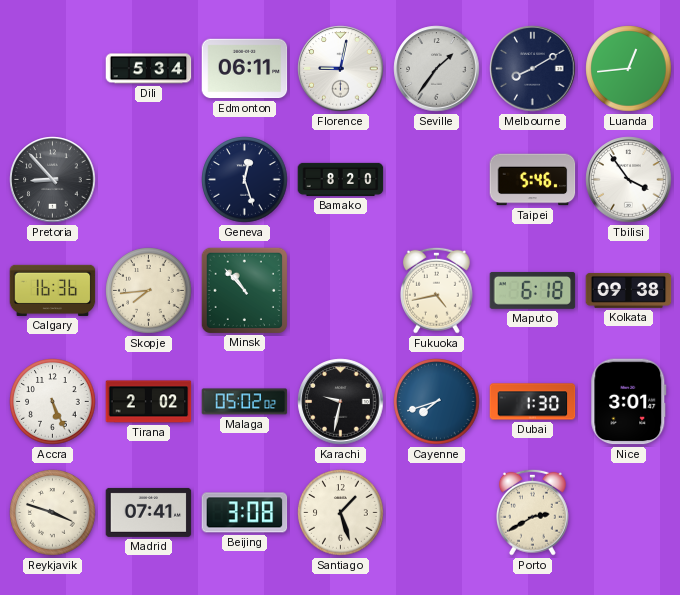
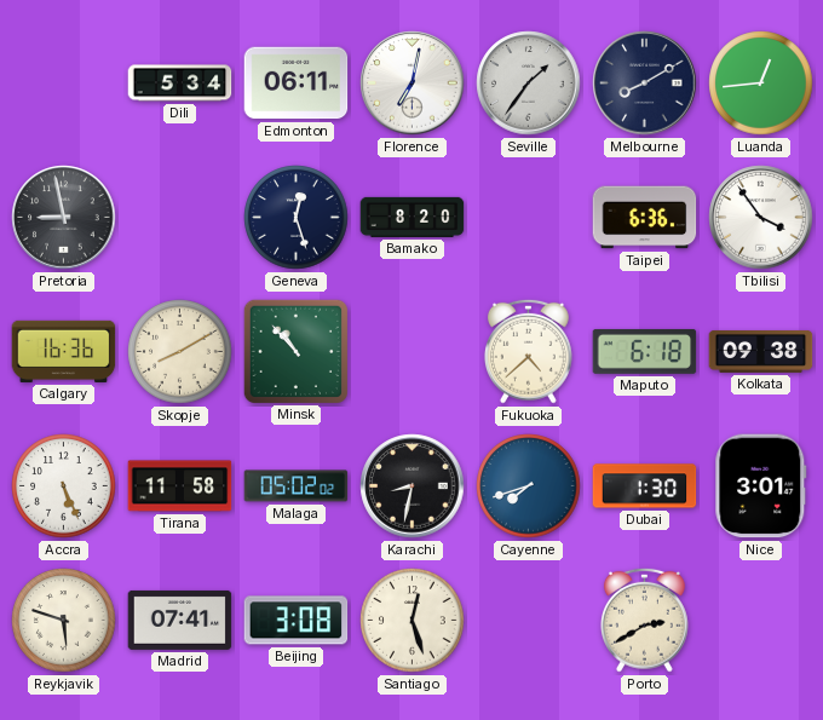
Florence: 9:02 -> 7:02 (413, 83)
Pretoria: 8:53 -> 8:58 (64, 218)
Taipei: 5:46 -> 6:36 (645, 218)
Skopje: 7:44 -> 8:10 (180, 352)
Fukuoka: 4:43 -> 4:38 (528, 351)
Tirana: 2:02 -> 11:58 (180, 486)
Karachi: 9:32 -> 8:32 (413, 486)
Reykjavik: 3:48 -> 5:48 (64, 621)
Santiago: 1:27 -> 12:27 (413, 621)
